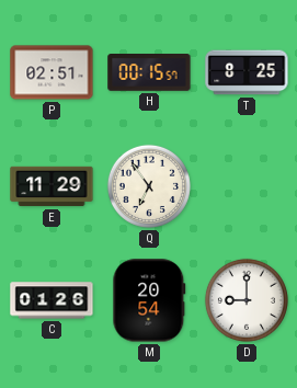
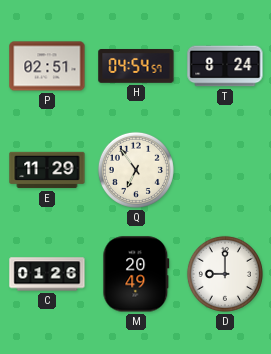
H: 00:15 -> 04:54 (136, 67)
T: 8:25 -> 8:24 (225, 66)
M: 20:54 -> 20:49 (136, 274)
